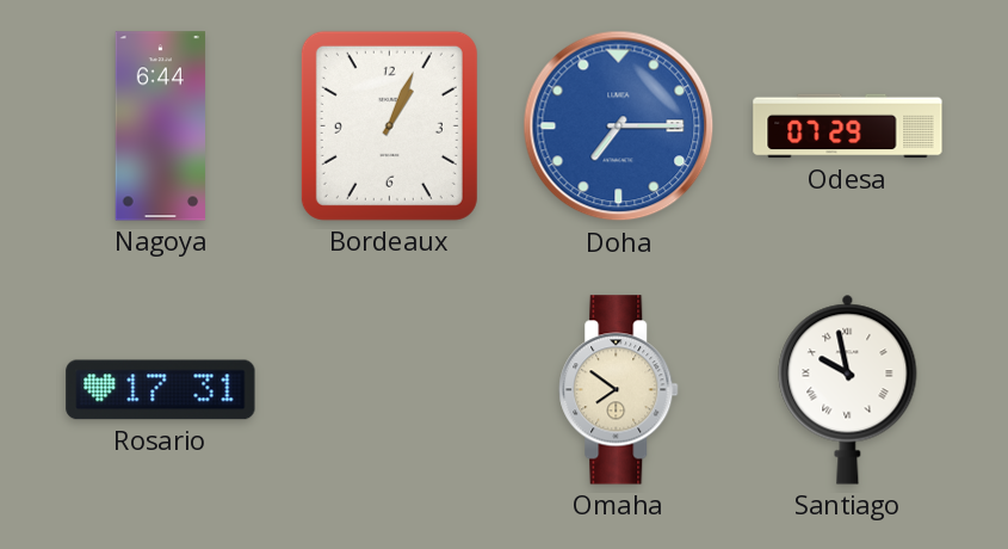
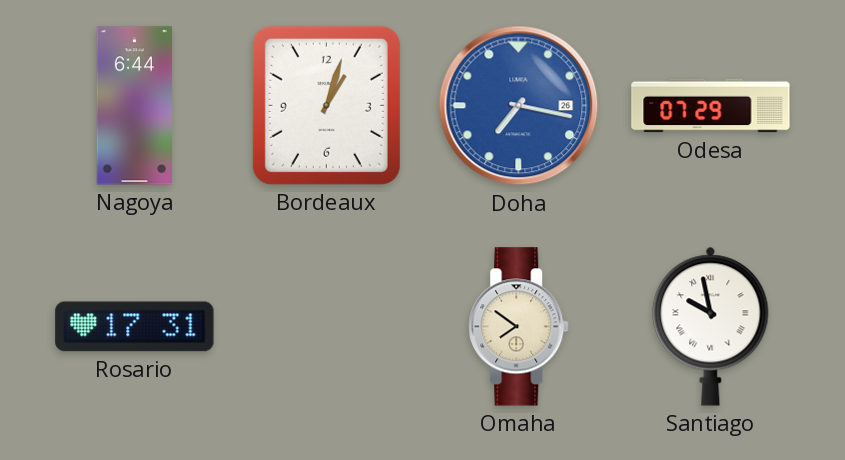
Bordeaux: 1:04 -> 1:03 (326, 105)
Doha: 7:15 -> 7:17 (519, 106)
